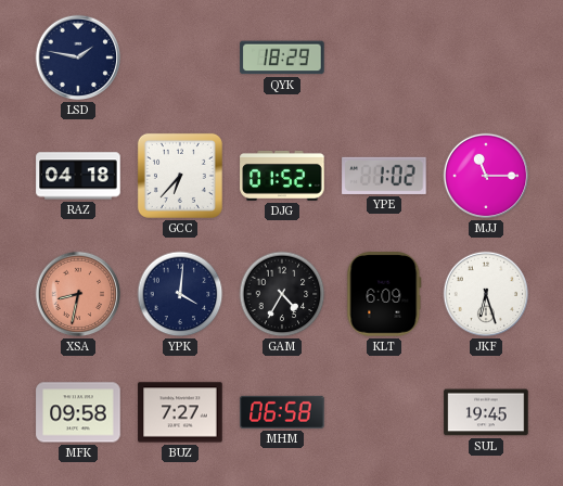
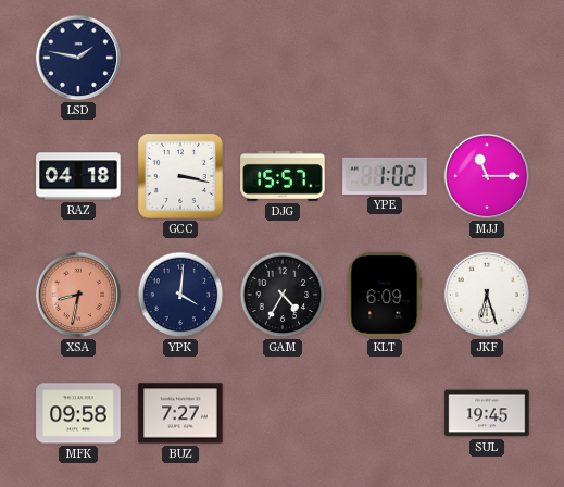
QYK: 18:29 -> none (282, 57)
GCC: 6:37 -> 3:17 (180, 176)
DJG: 01:52 -> 15:57 (283, 176)
MHM: 06:58 -> none (282, 412)
